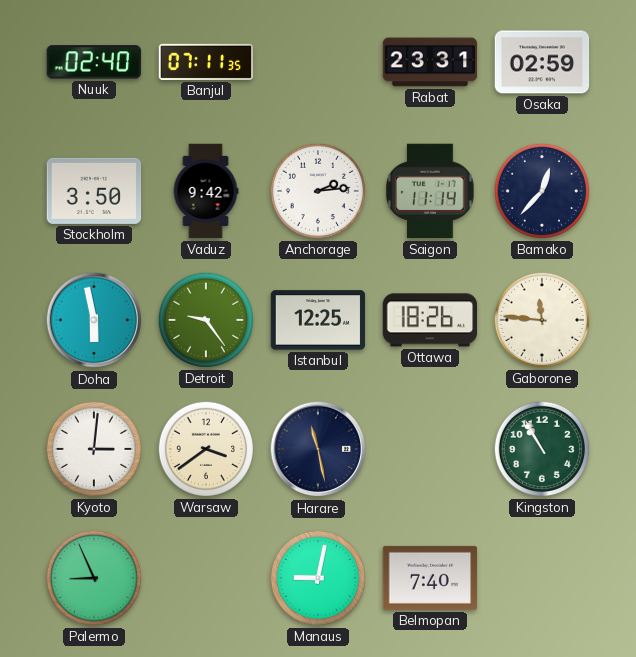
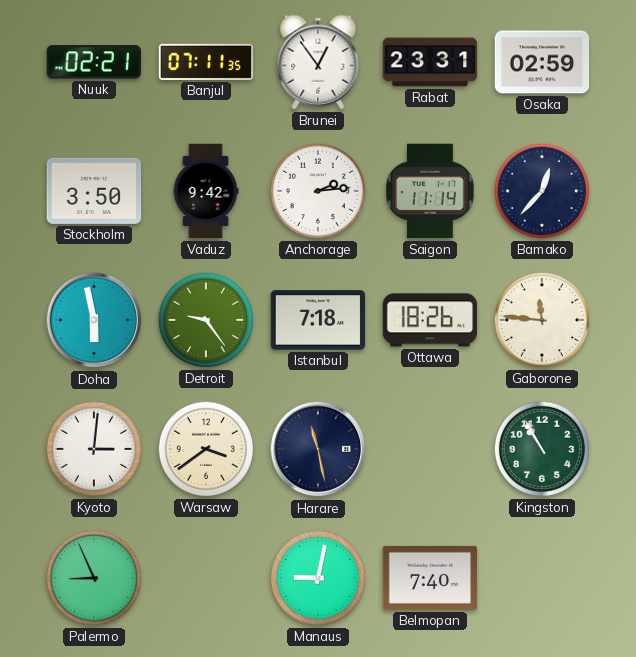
Nuuk: 02:40 -> 02:21 (93, 62)
Brunei: none -> 12:54 (318, 62)
Istanbul: 12:25 -> 7:18 (318, 320)
